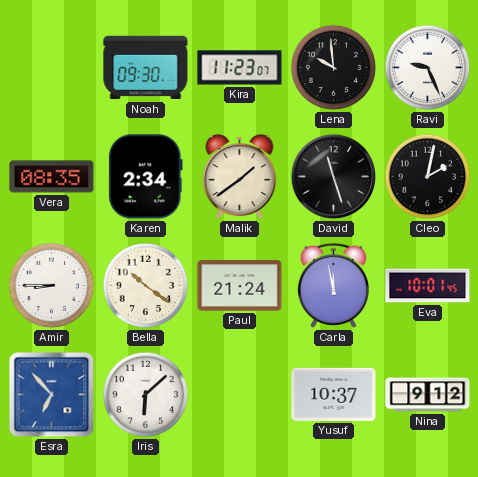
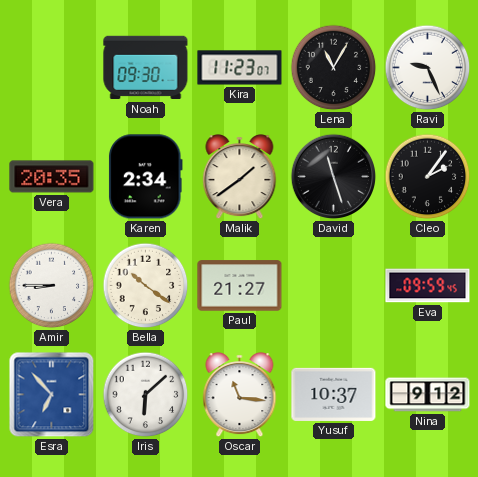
Lena: 9:59 -> 11:05 (334, 68)
Vera: 08:35 -> 20:35 (52, 177)
Cleo: 2:02 -> 2:06 (428, 177)
Paul: 21:24 -> 21:27 (240, 286)
Carla: 11:58 -> none (333, 285)
Eva: 10:01 -> 09:59 (428, 286)
Oscar: none -> 11:16 (240, 396)
